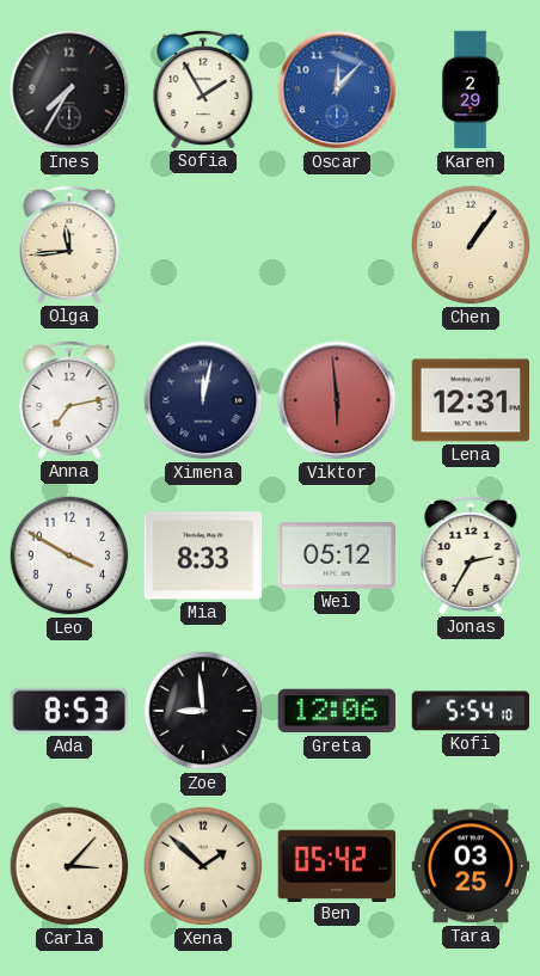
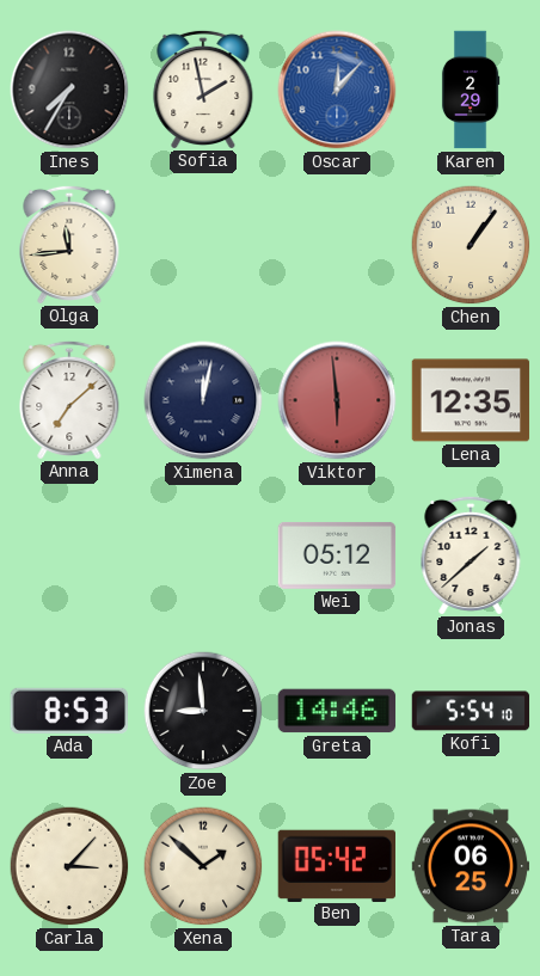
Sofia: 1:55 -> 1:58 (203, 88)
Anna: 7:13 -> 7:08 (69, 399)
Lena: 12:31 -> 12:35 (471, 400)
Leo: 3:50 -> none (69, 555)
Mia: 8:33 -> none (203, 555)
Jonas: 2:35 -> 1:38 (471, 554)
Greta: 12:06 -> 14:46 (337, 711)
Tara: 03:25 -> 06:25 (471, 866)
